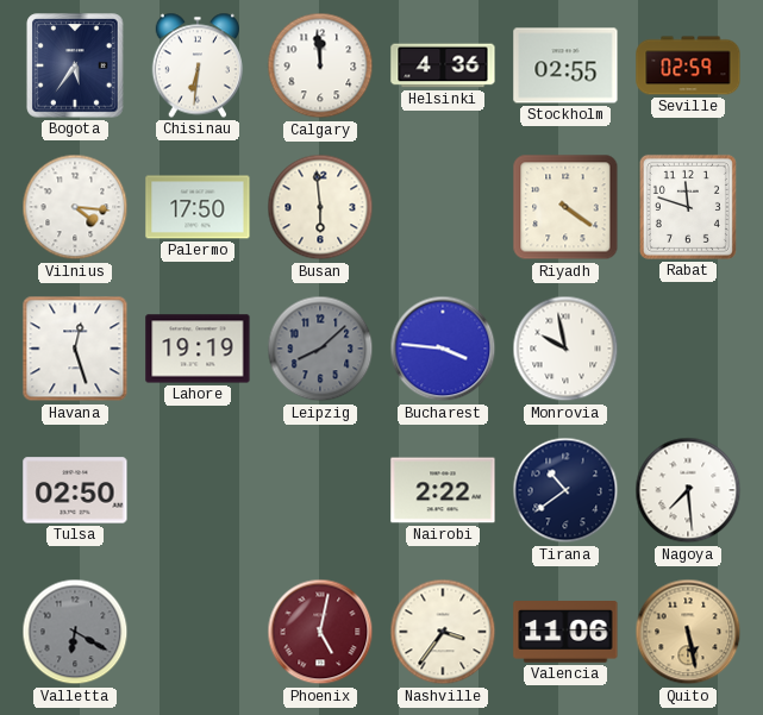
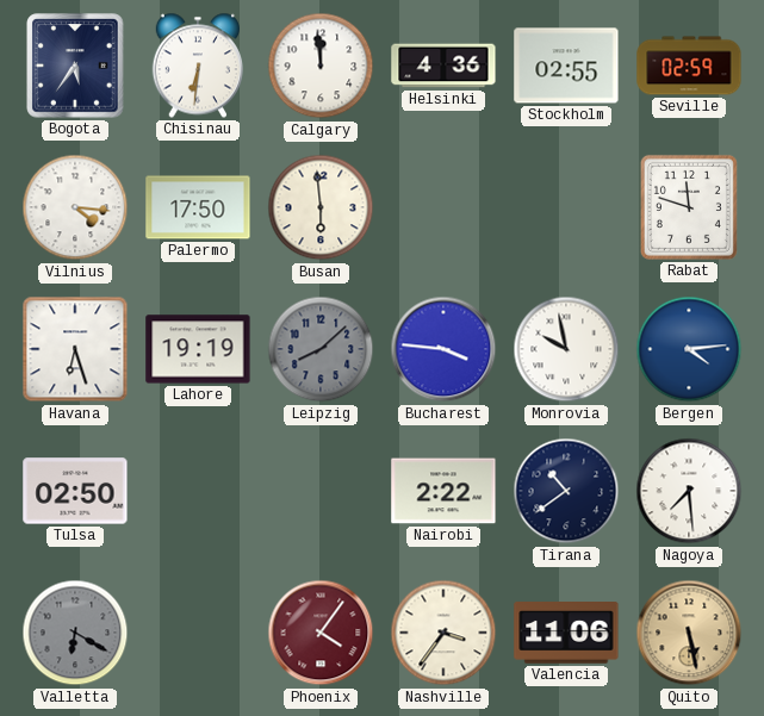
Riyadh: 4:21 -> none (565, 207)
Havana: 12:27 -> 6:27 (75, 349)
Bergen: none -> 4:14 (689, 349)
Phoenix: 5:02 -> 4:06 (321, 633)
